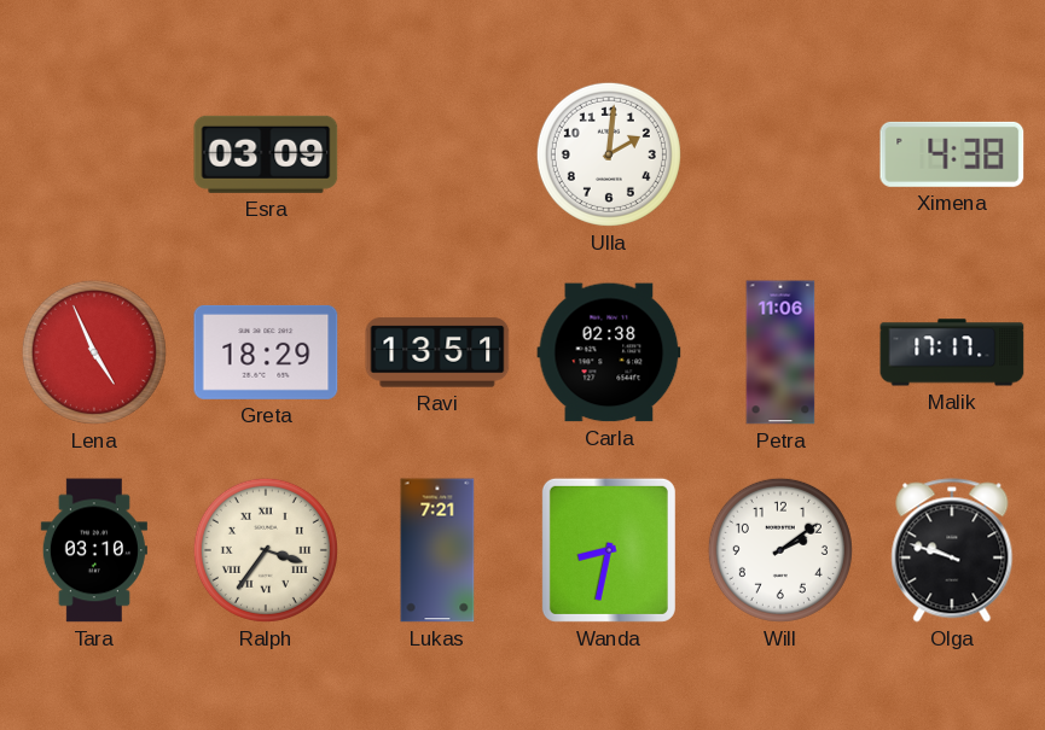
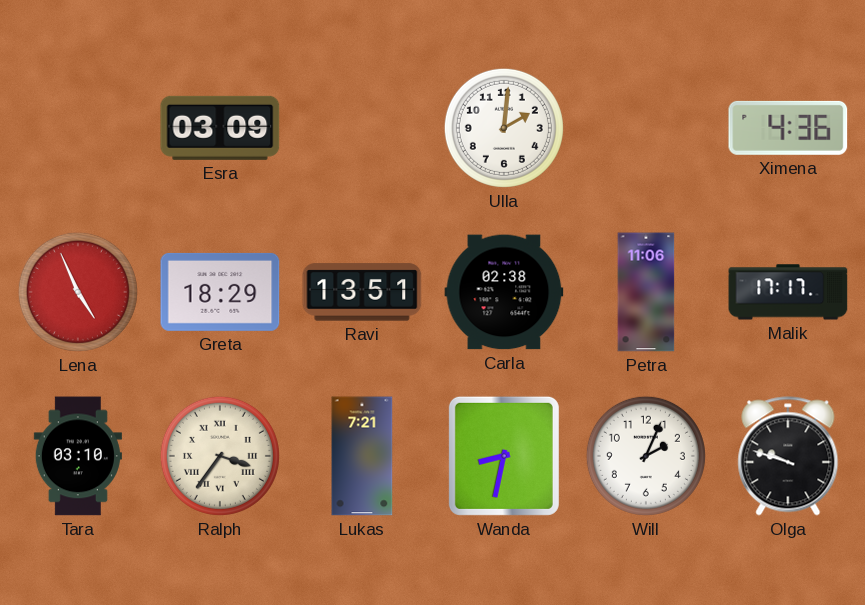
Ximena: 4:38 -> 4:36 (788, 128)
Will: 2:09 -> 2:04 (646, 456)
